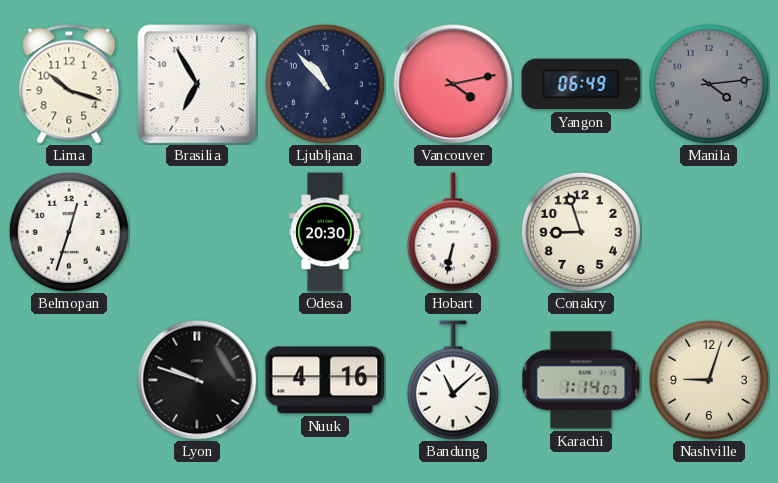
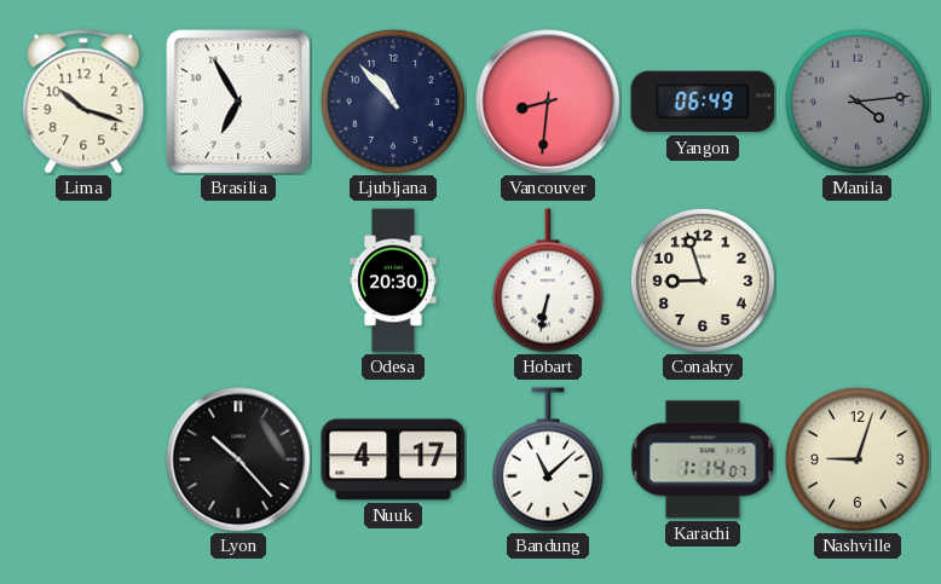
Vancouver: 4:13 -> 8:31 (548, 102)
Belmopan: 12:33 -> none (69, 232)
Lyon: 9:48 -> 10:23 (238, 459)
Nuuk: 4:16 -> 4:17 (393, 459)
